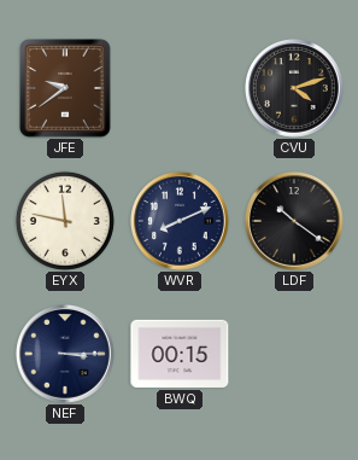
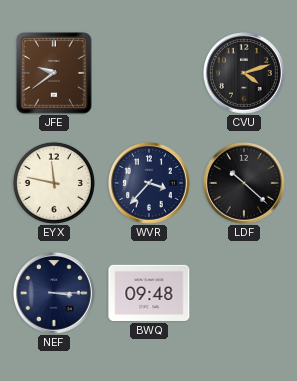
WVR: 8:11 -> 3:37 (150, 184)
LDF: 10:21 -> 10:22 (245, 184)
BWQ: 00:15 -> 09:48 (149, 293)
